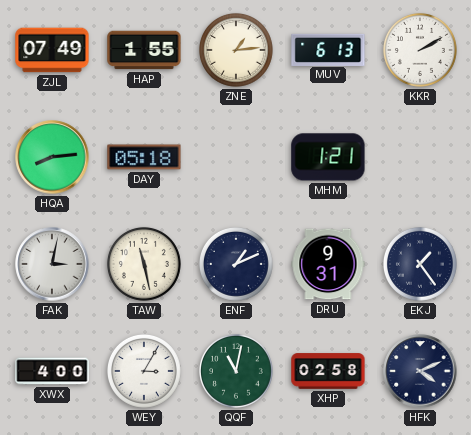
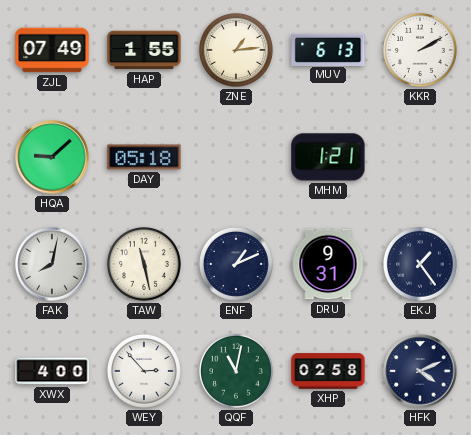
HQA: 8:14 -> 9:08 (52, 157)
FAK: 3:02 -> 8:02 (52, 264)
WEY: 3:05 -> 2:53 (144, 371)
